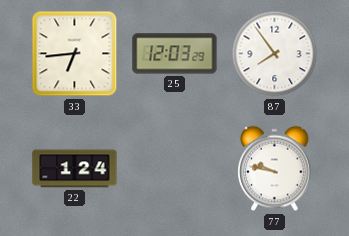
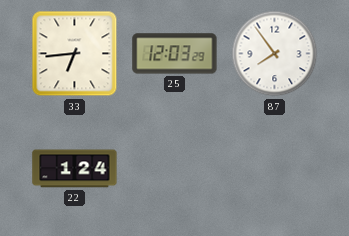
77: 9:47 -> none (275, 169)
